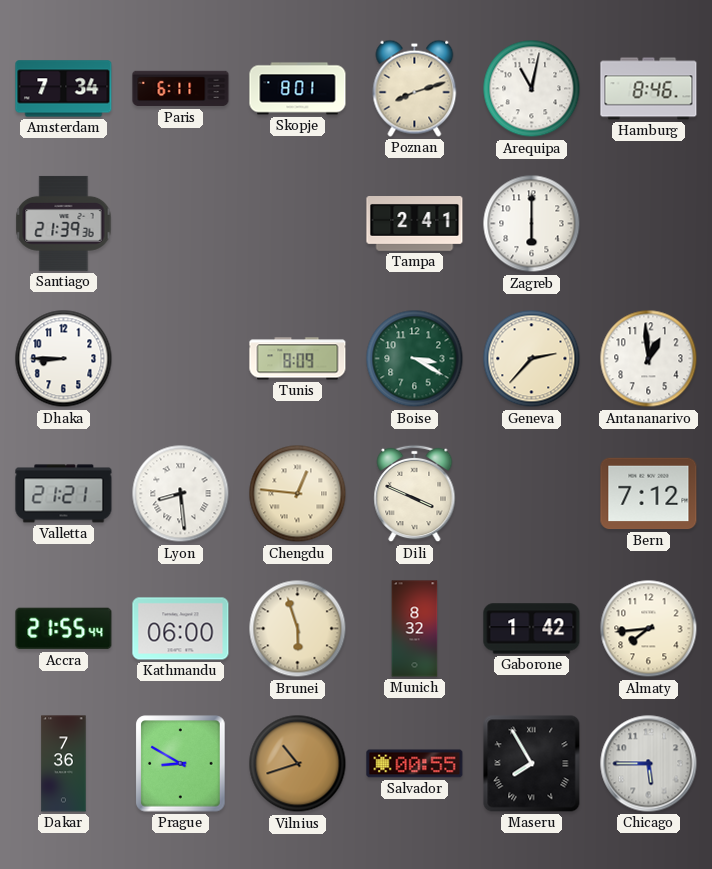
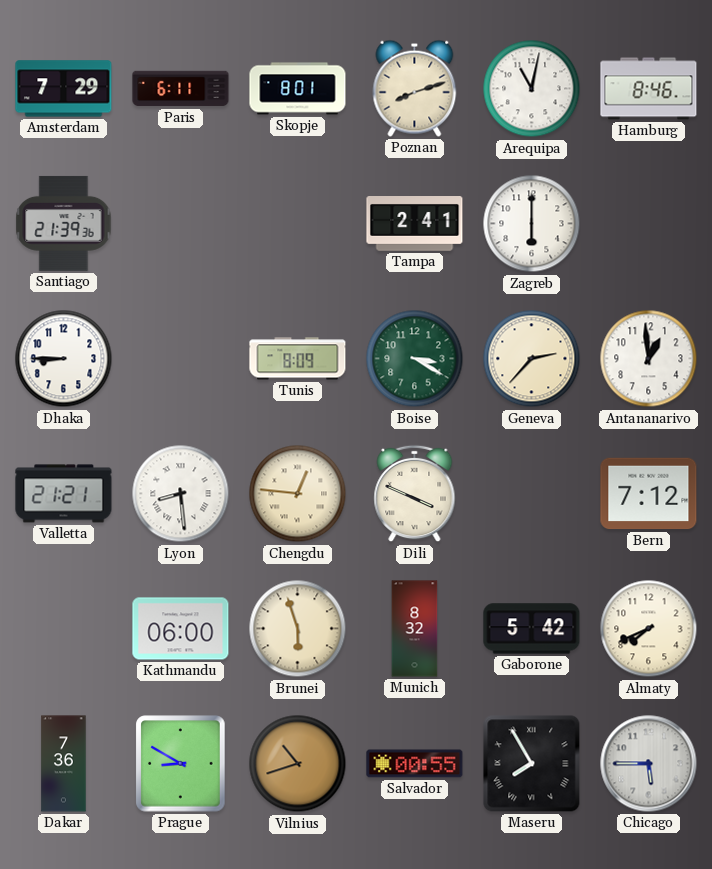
Amsterdam: 7:34 -> 7:29 (64, 89)
Accra: 21:55 -> none (64, 629)
Gaborone: 1:42 -> 5:42 (532, 629)
Almaty: 7:44 -> 7:41 (649, 629)
